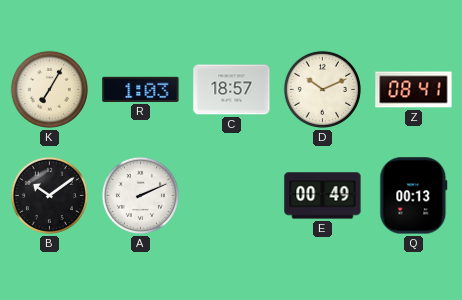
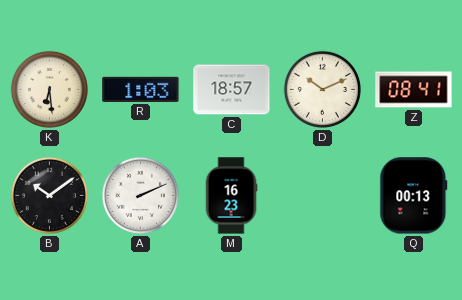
K: 7:05 -> 6:29 (49, 89)
M: none -> 16:23 (231, 196)
E: 00:49 -> none (323, 196)
